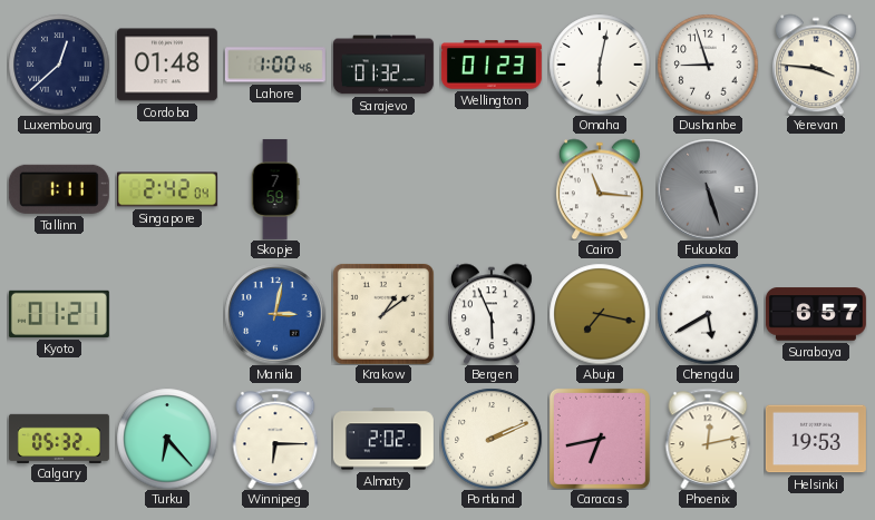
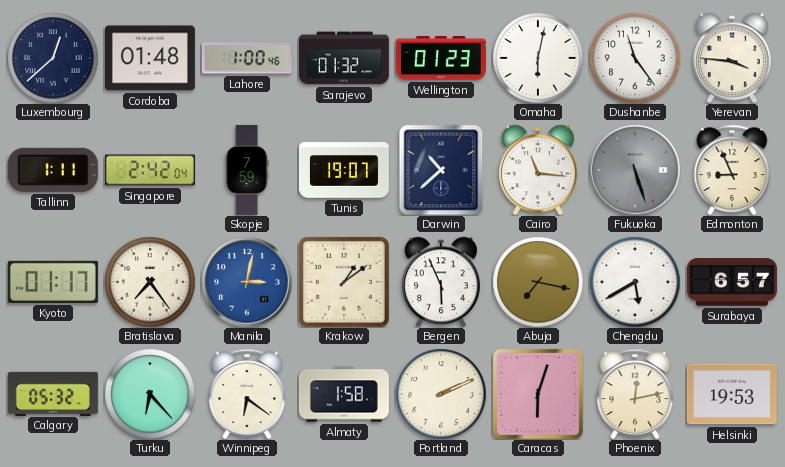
Dushanbe: 8:57 -> 11:24 (635, 58)
Tunis: none -> 19:07 (344, 170)
Darwin: none -> 10:38 (441, 170)
Edmonton: none -> 8:56 (732, 170)
Kyoto: 01:21 -> 01:17 (53, 282)
Bratislava: none -> 7:24 (150, 282)
Winnipeg: 6:15 -> 6:21 (247, 394)
Almaty: 2:02 -> 1:58 (344, 394)
Caracas: 6:43 -> 6:03 (538, 394)
